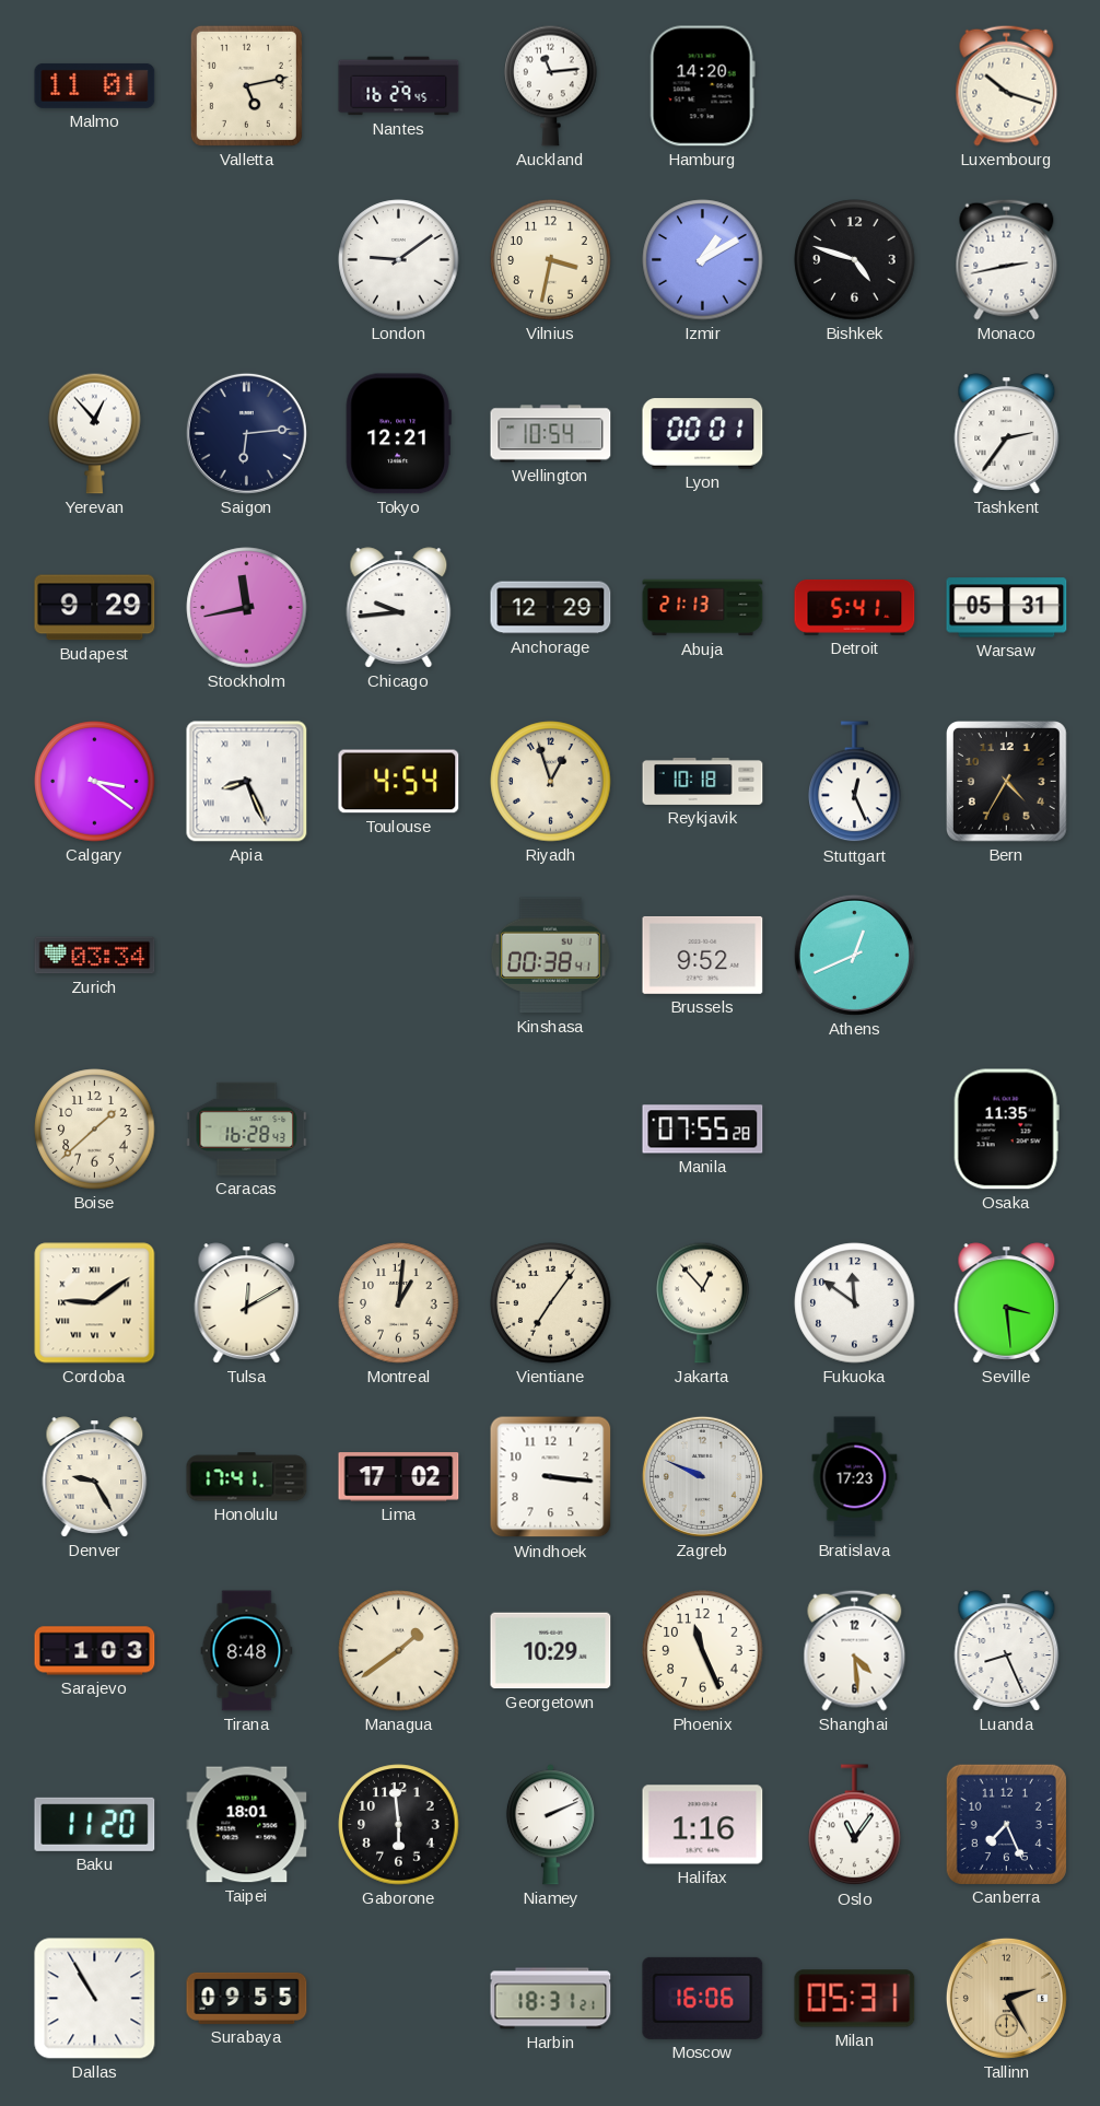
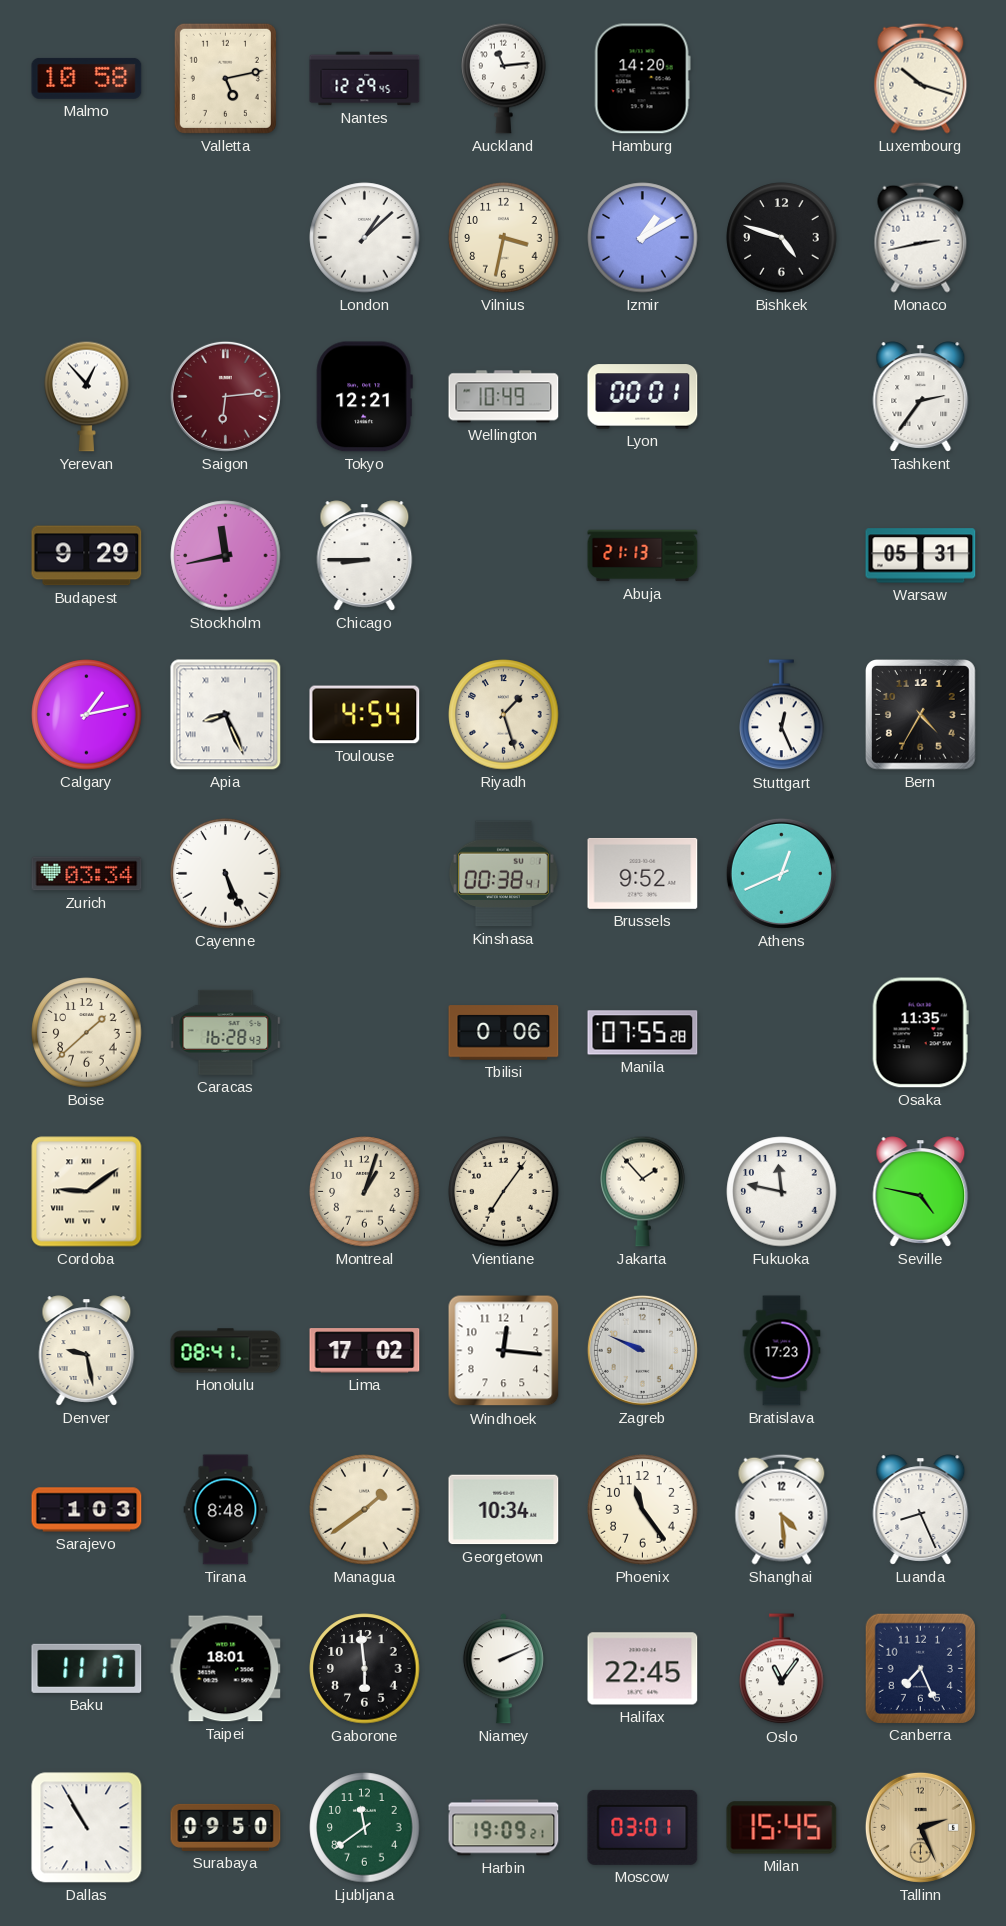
Malmo: 11:01 -> 10:58 (87, 78)
Nantes: 16:29 -> 12:29 (365, 79)
London: 9:09 -> 1:08 (365, 238)
Saigon dial: navy -> burgundy (225, 396)
Wellington: 10:54 -> 10:49 (504, 397)
Chicago: 9:44 -> 8:45 (365, 556)
Anchorage: 12:29 -> none (551, 608)
Detroit: 5:41 -> none (855, 607)
Calgary: 3:21 -> 1:13 (87, 715)
Riyadh: 12:57 -> 1:27 (504, 715)
Reykjavik: 10:18 -> none (703, 781)
Cayenne: none -> 5:26 (226, 874)
Tbilisi: none -> 0:06 (504, 1033)
Tulsa: 12:10 -> none (247, 1303)
Montreal: 1:01 -> 1:03 (365, 1192)
Jakarta: 12:53 -> 1:53 (643, 1191)
Fukuoka: 11:51 -> 11:47 (782, 1192)
Seville: 3:29 -> 4:47 (921, 1192)
Denver: 9:25 -> 9:28 (87, 1351)
Honolulu: 17:41 -> 08:41 (226, 1351)
Windhoek: 3:16 -> 12:16 (504, 1351)
Georgetown: 10:29 -> 10:34 (504, 1510)
Phoenix: 11:26 -> 11:24 (643, 1510)
Baku: 11:20 -> 11:17 (87, 1668)
Halifax: 1:16 -> 22:45 (643, 1669)
Surabaya: 09:55 -> 09:50 (226, 1827)
Ljubljana: none -> 11:39 (365, 1828)
Harbin: 18:31 -> 19:09 (504, 1828)
Moscow: 16:06 -> 03:01 (643, 1827)
Milan: 05:31 -> 15:45 (782, 1828)
Tallinn: 2:25 -> 2:26 (920, 1827)
